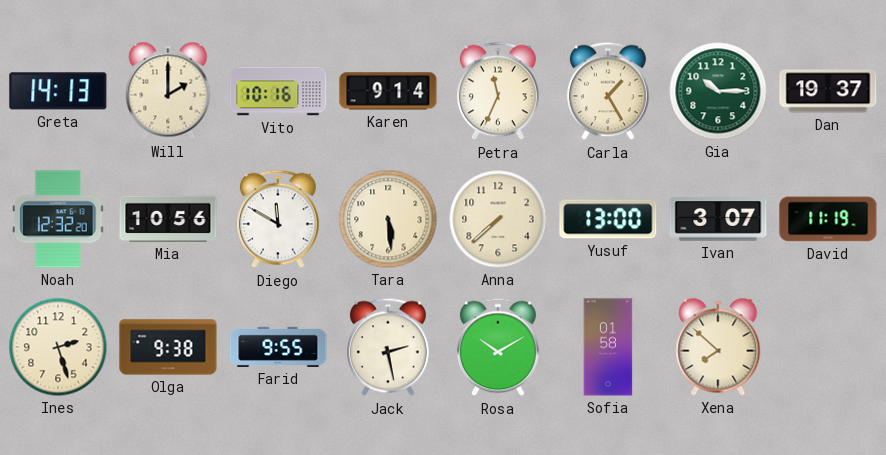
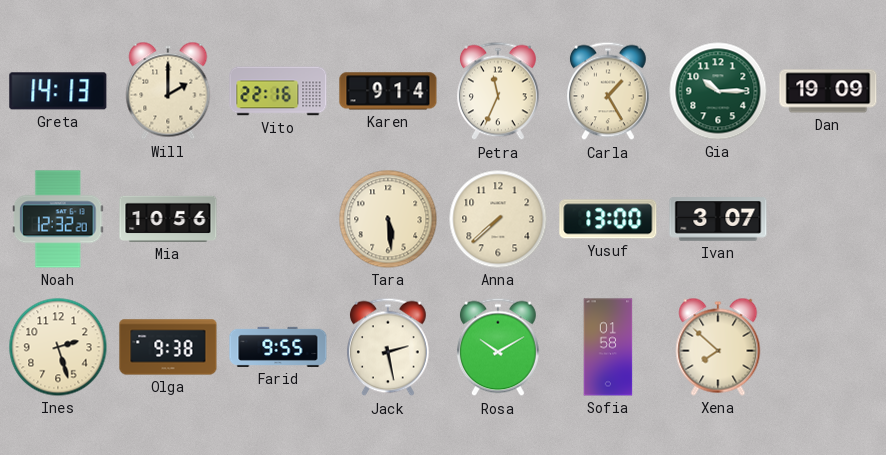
Vito: 10:16 -> 22:16 (278, 91)
Dan: 19:37 -> 19:09 (828, 91)
Diego: 11:50 -> none (279, 219)
David: 11:19 -> none (828, 219)
